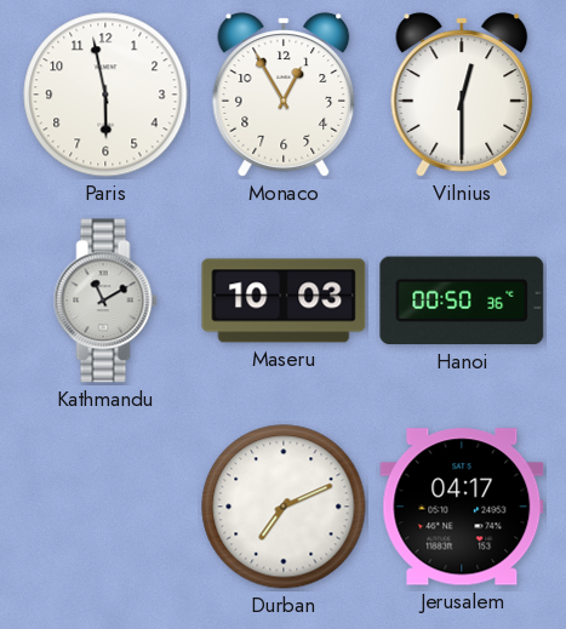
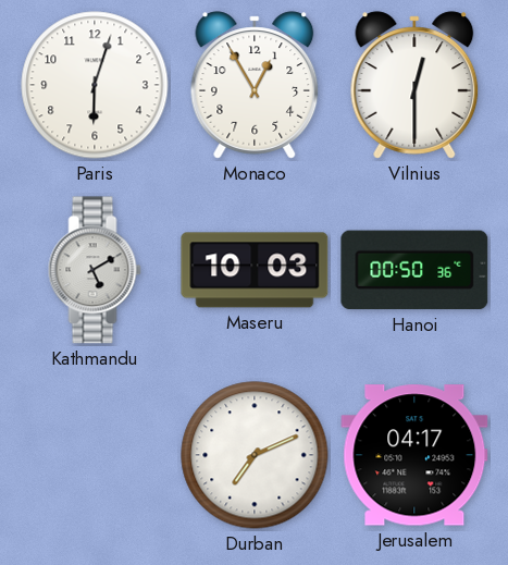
Paris: 5:58 -> 6:03 (95, 85)
Kathmandu: 11:10 -> 5:10 (95, 270)
